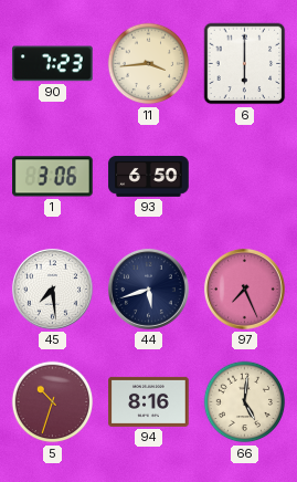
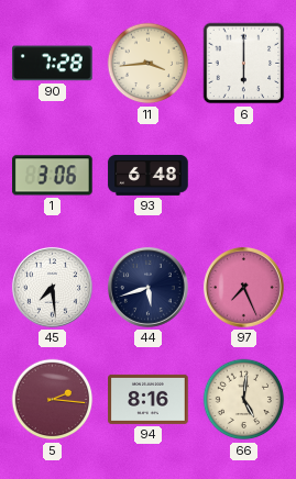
90: 7:23 -> 7:28 (53, 64)
93: 6:50 -> 6:48 (149, 175)
5: 10:33 -> 2:16 (53, 400)
